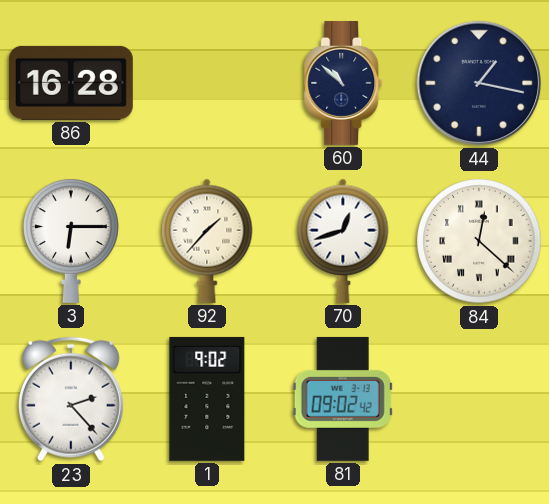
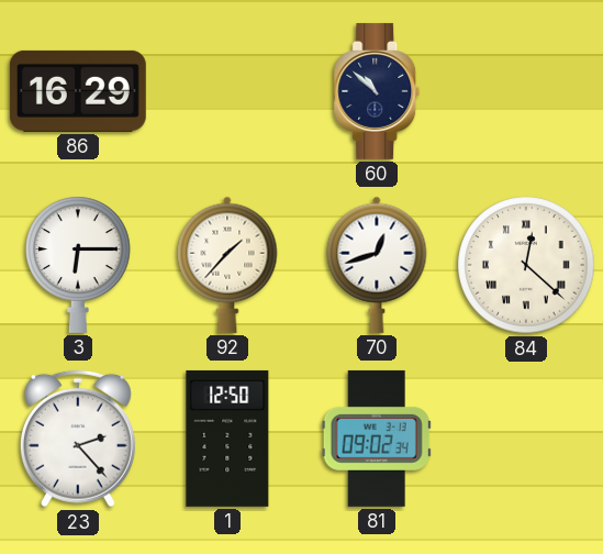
86: 16:28 -> 16:29 (78, 91)
44: 1:17 -> none (479, 83)
1: 9:02 -> 12:50 (227, 439)
81: 09:02:42 -> 09:02:34 (377, 439)
